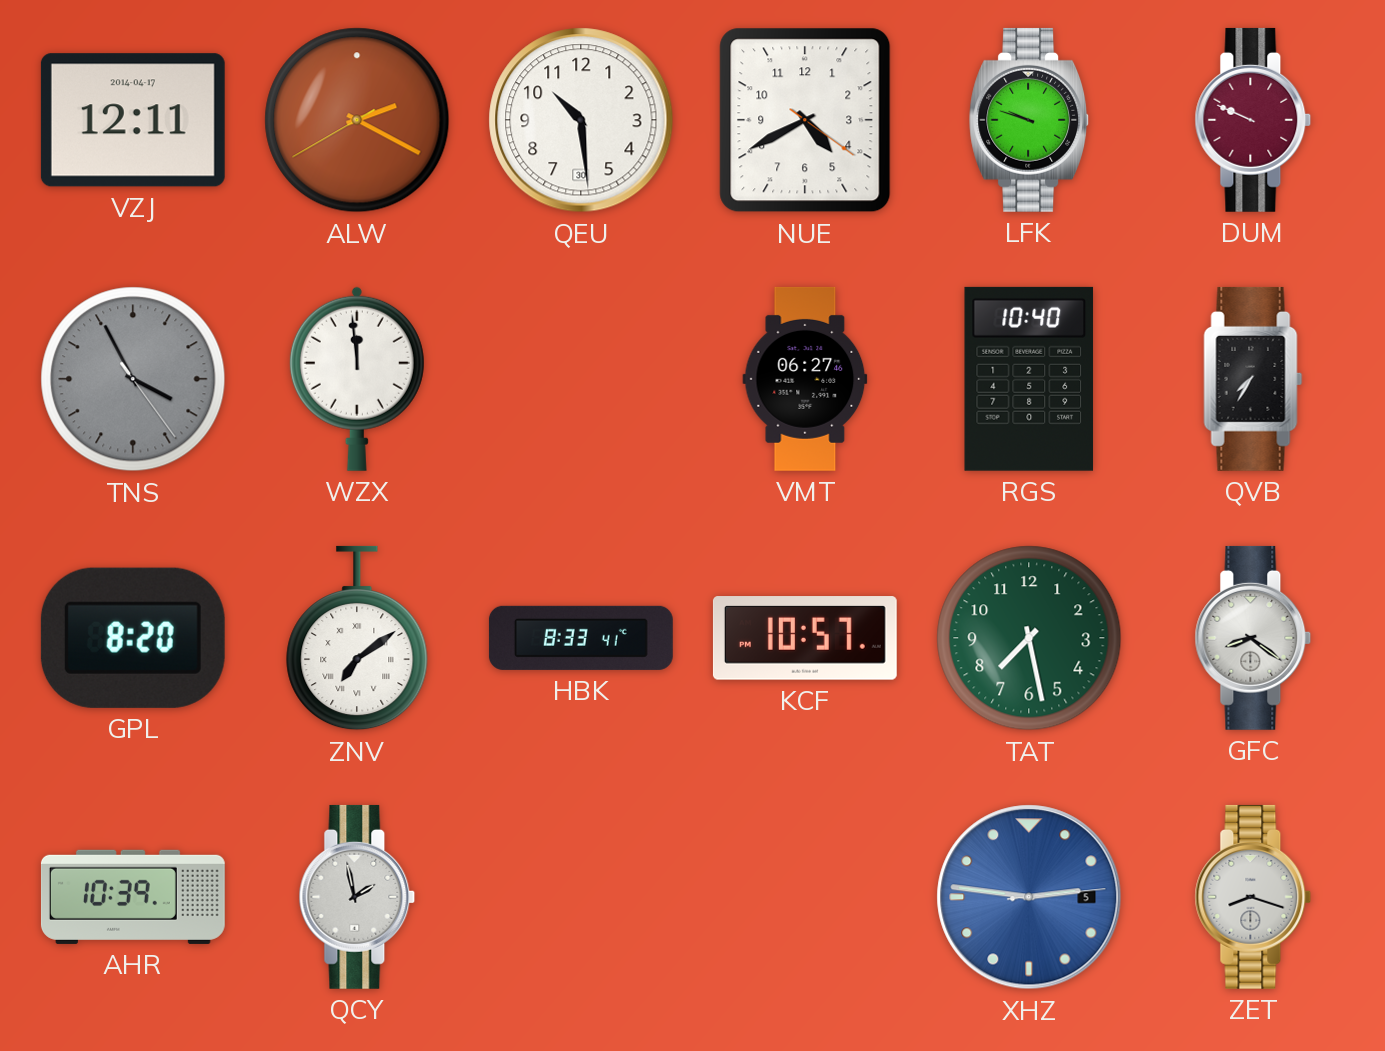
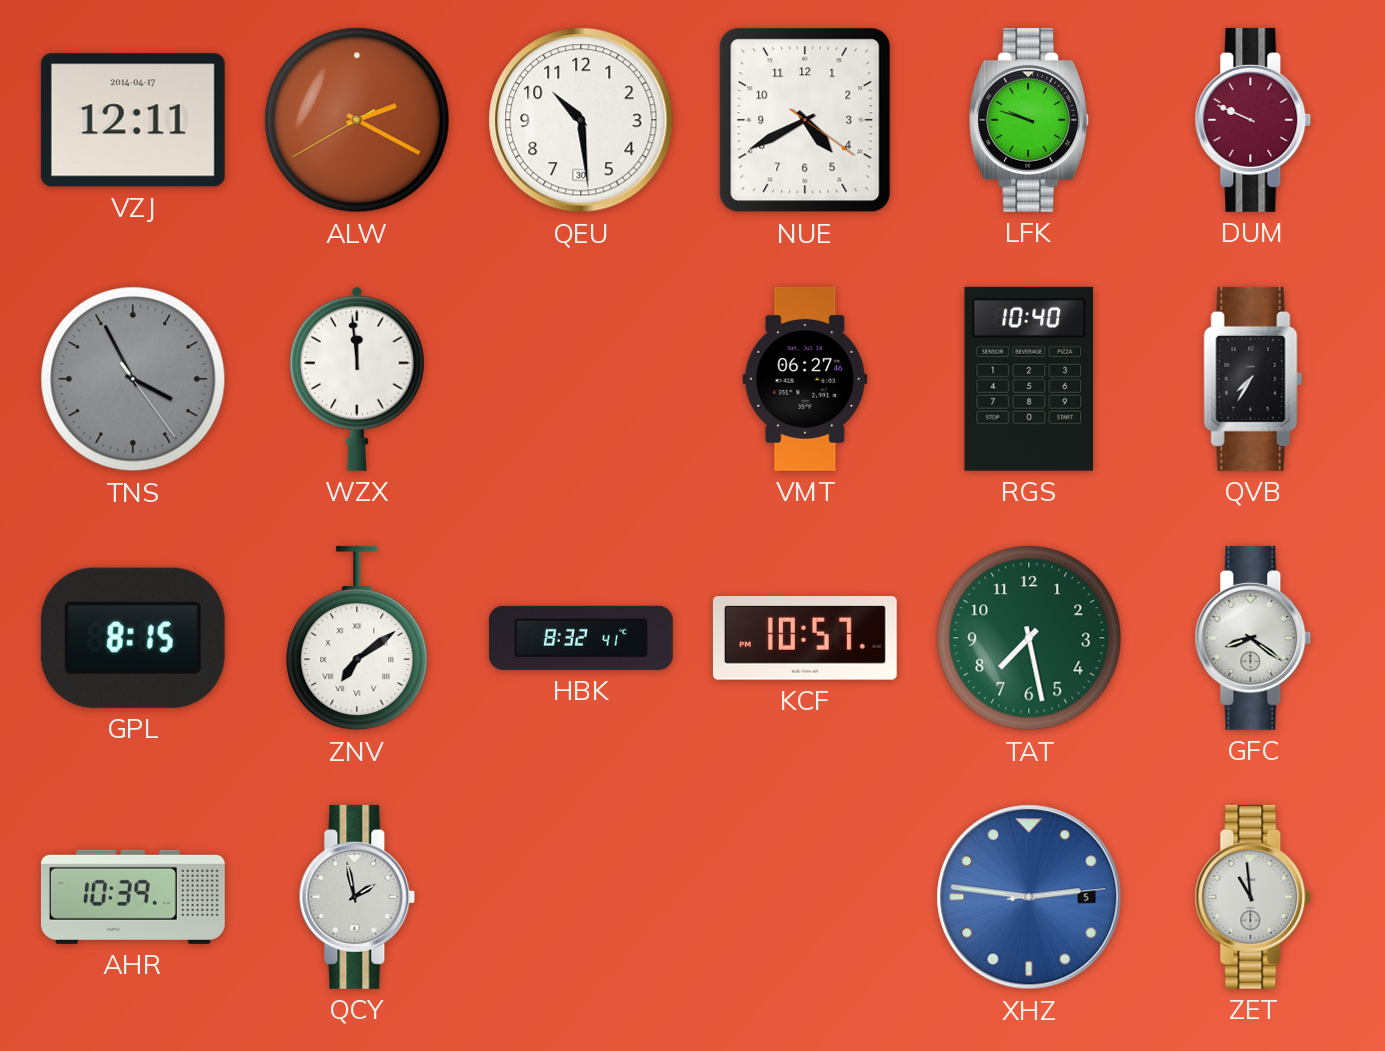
GPL: 8:20 -> 8:15 (133, 638)
HBK: 8:33 -> 8:32 (581, 638)
ZET: 8:18 -> 10:59 (1253, 897)
